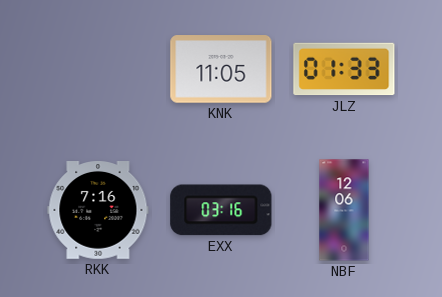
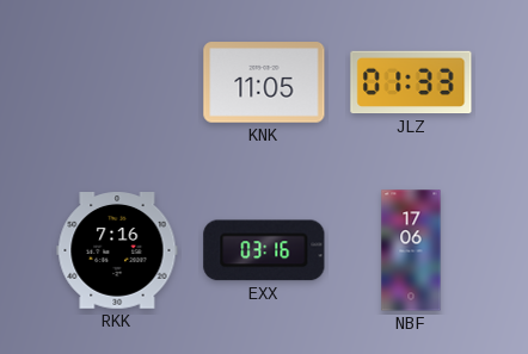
NBF: 12:06 -> 17:06 (411, 250)
